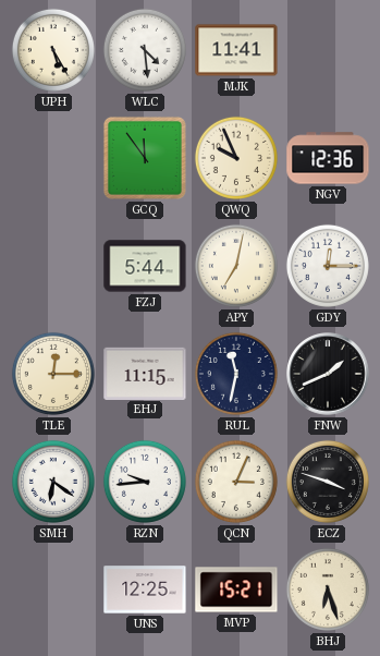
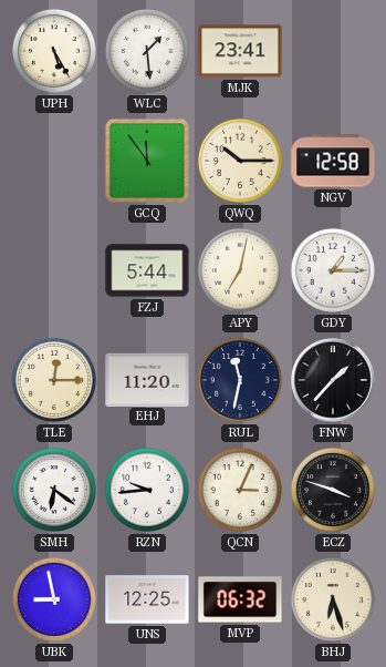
WLC: 4:29 -> 1:29 (147, 51)
MJK: 11:41 -> 23:41 (240, 51)
QWQ: 9:56 -> 10:15 (240, 161)
NGV: 12:36 -> 12:58 (333, 161)
GDY: 12:15 -> 1:15 (333, 270)
EHJ: 11:15 -> 11:20 (147, 379)
FNW: 1:41 -> 1:37 (333, 380)
UBK: none -> 8:58 (54, 599)
MVP: 15:21 -> 06:32 (240, 599)
